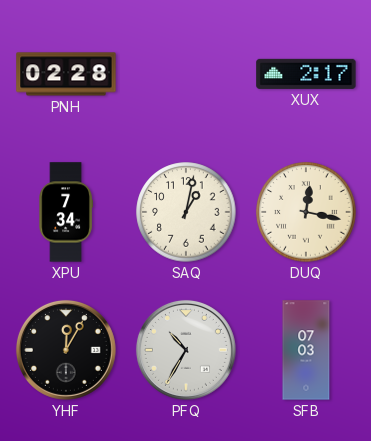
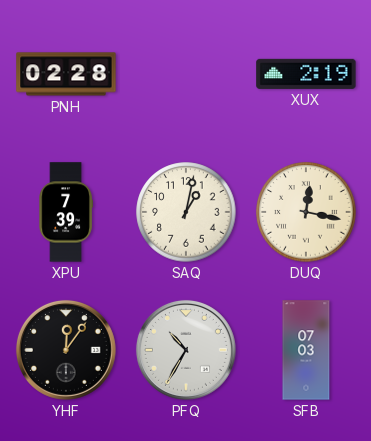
XUX: 2:17 -> 2:19 (306, 74)
XPU: 7:34 -> 7:39 (66, 212)
YHF: 12:05 -> 12:06 (66, 350)
